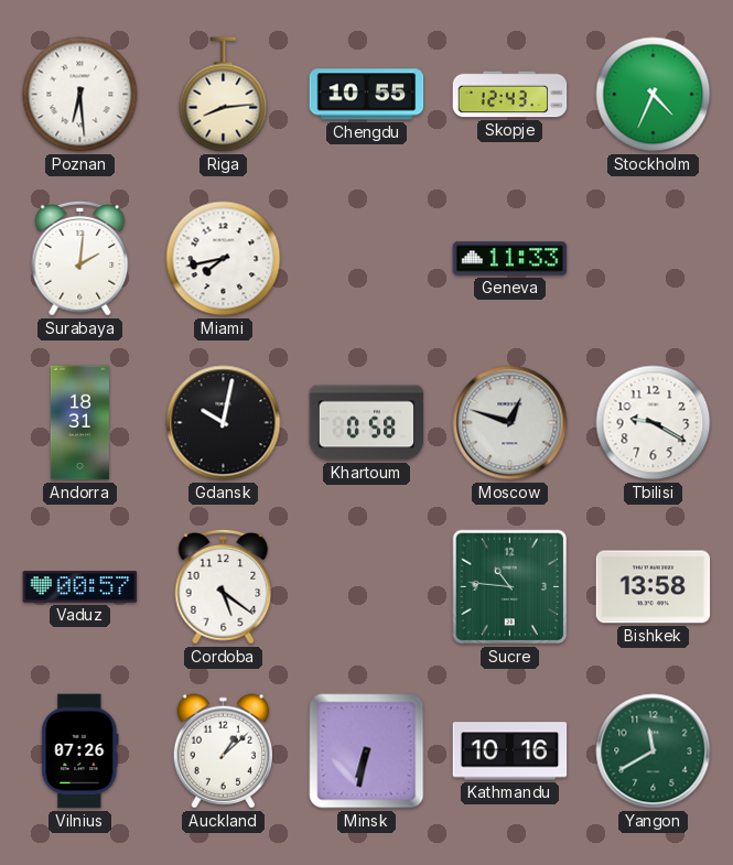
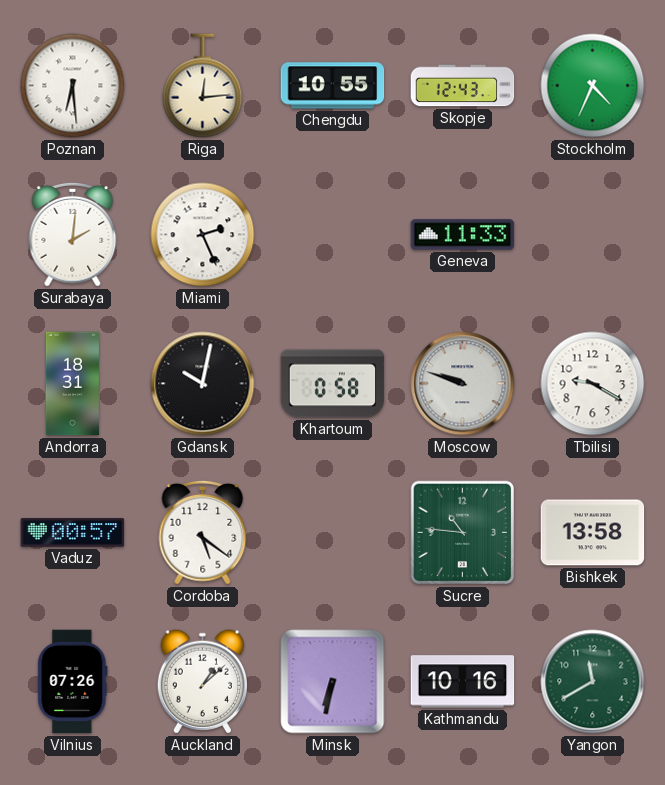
Riga: 8:14 -> 12:14 (203, 86)
Miami: 7:43 -> 2:26 (203, 235)
Moscow: 12:48 -> 9:48 (463, 384)
